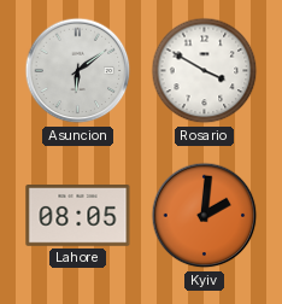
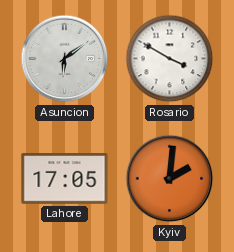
Lahore: 08:05 -> 17:05 (65, 179)
